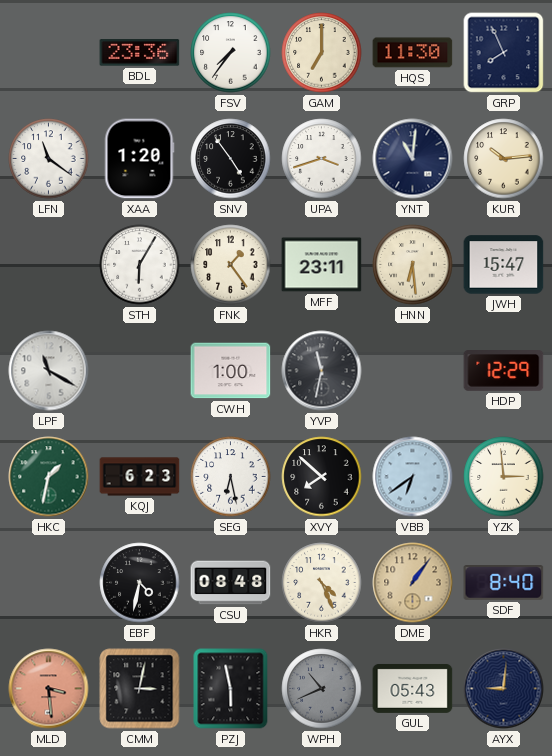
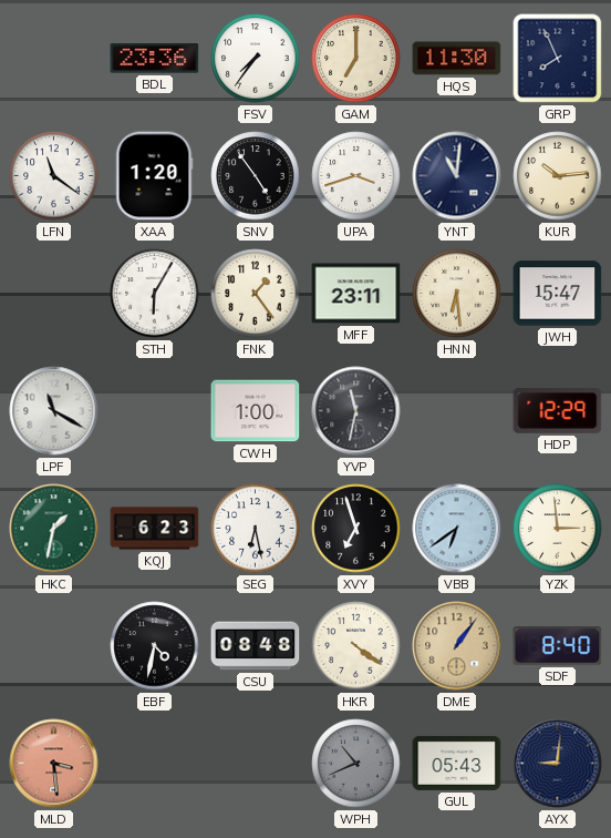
XVY: 7:52 -> 6:57 (356, 529)
HKR: 4:26 -> 4:21 (356, 646)
CMM: 3:02 -> none (140, 689)
PZJ: 5:58 -> none (231, 689)
